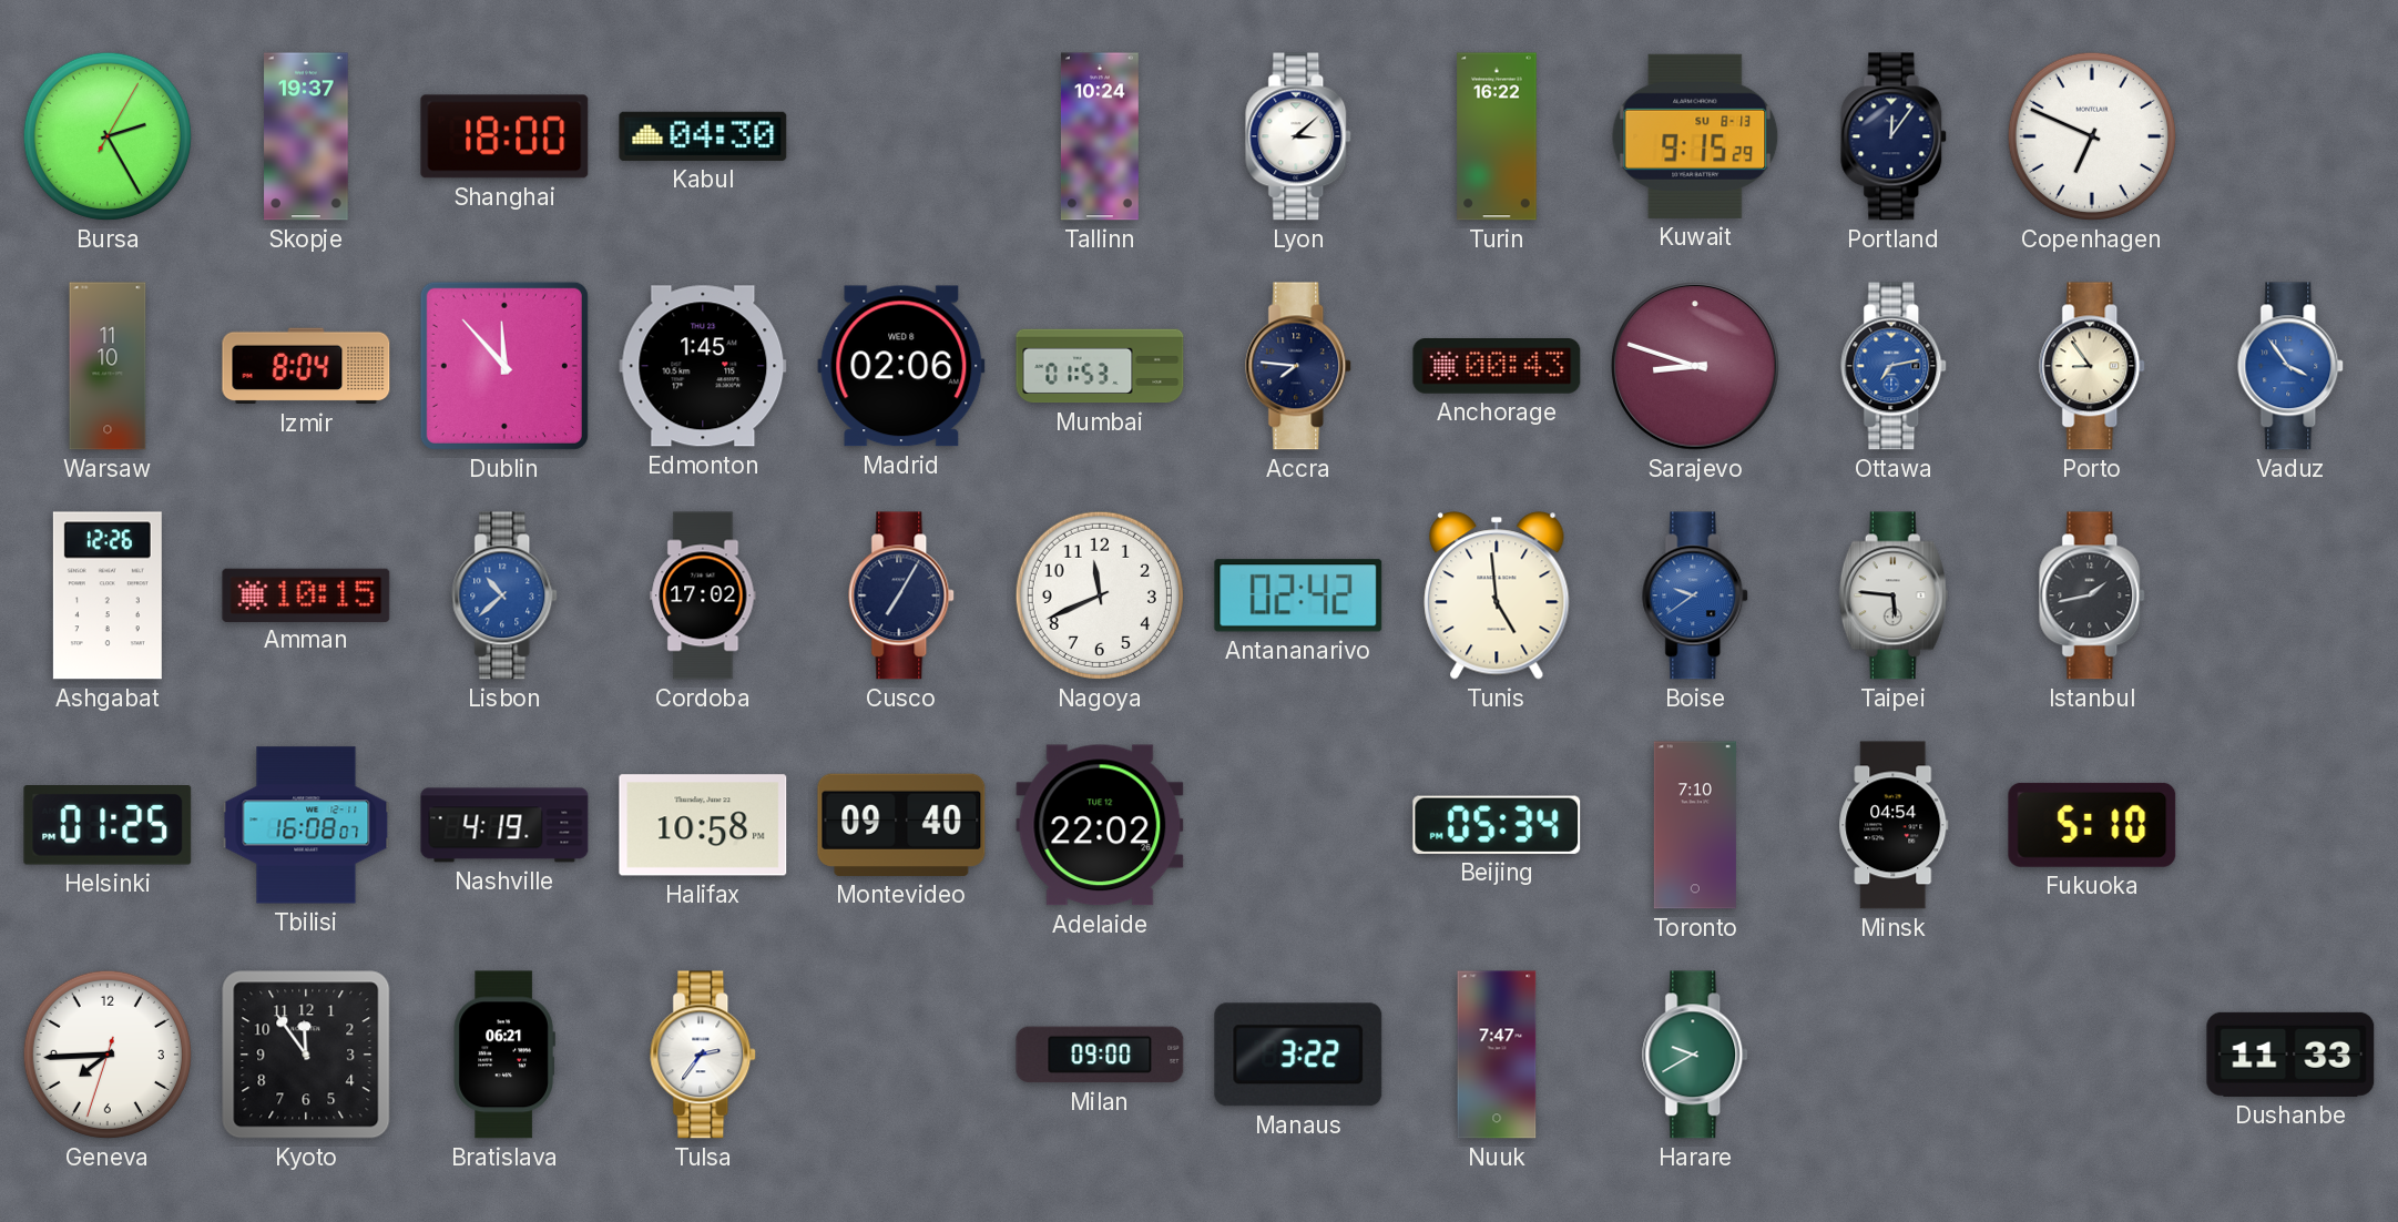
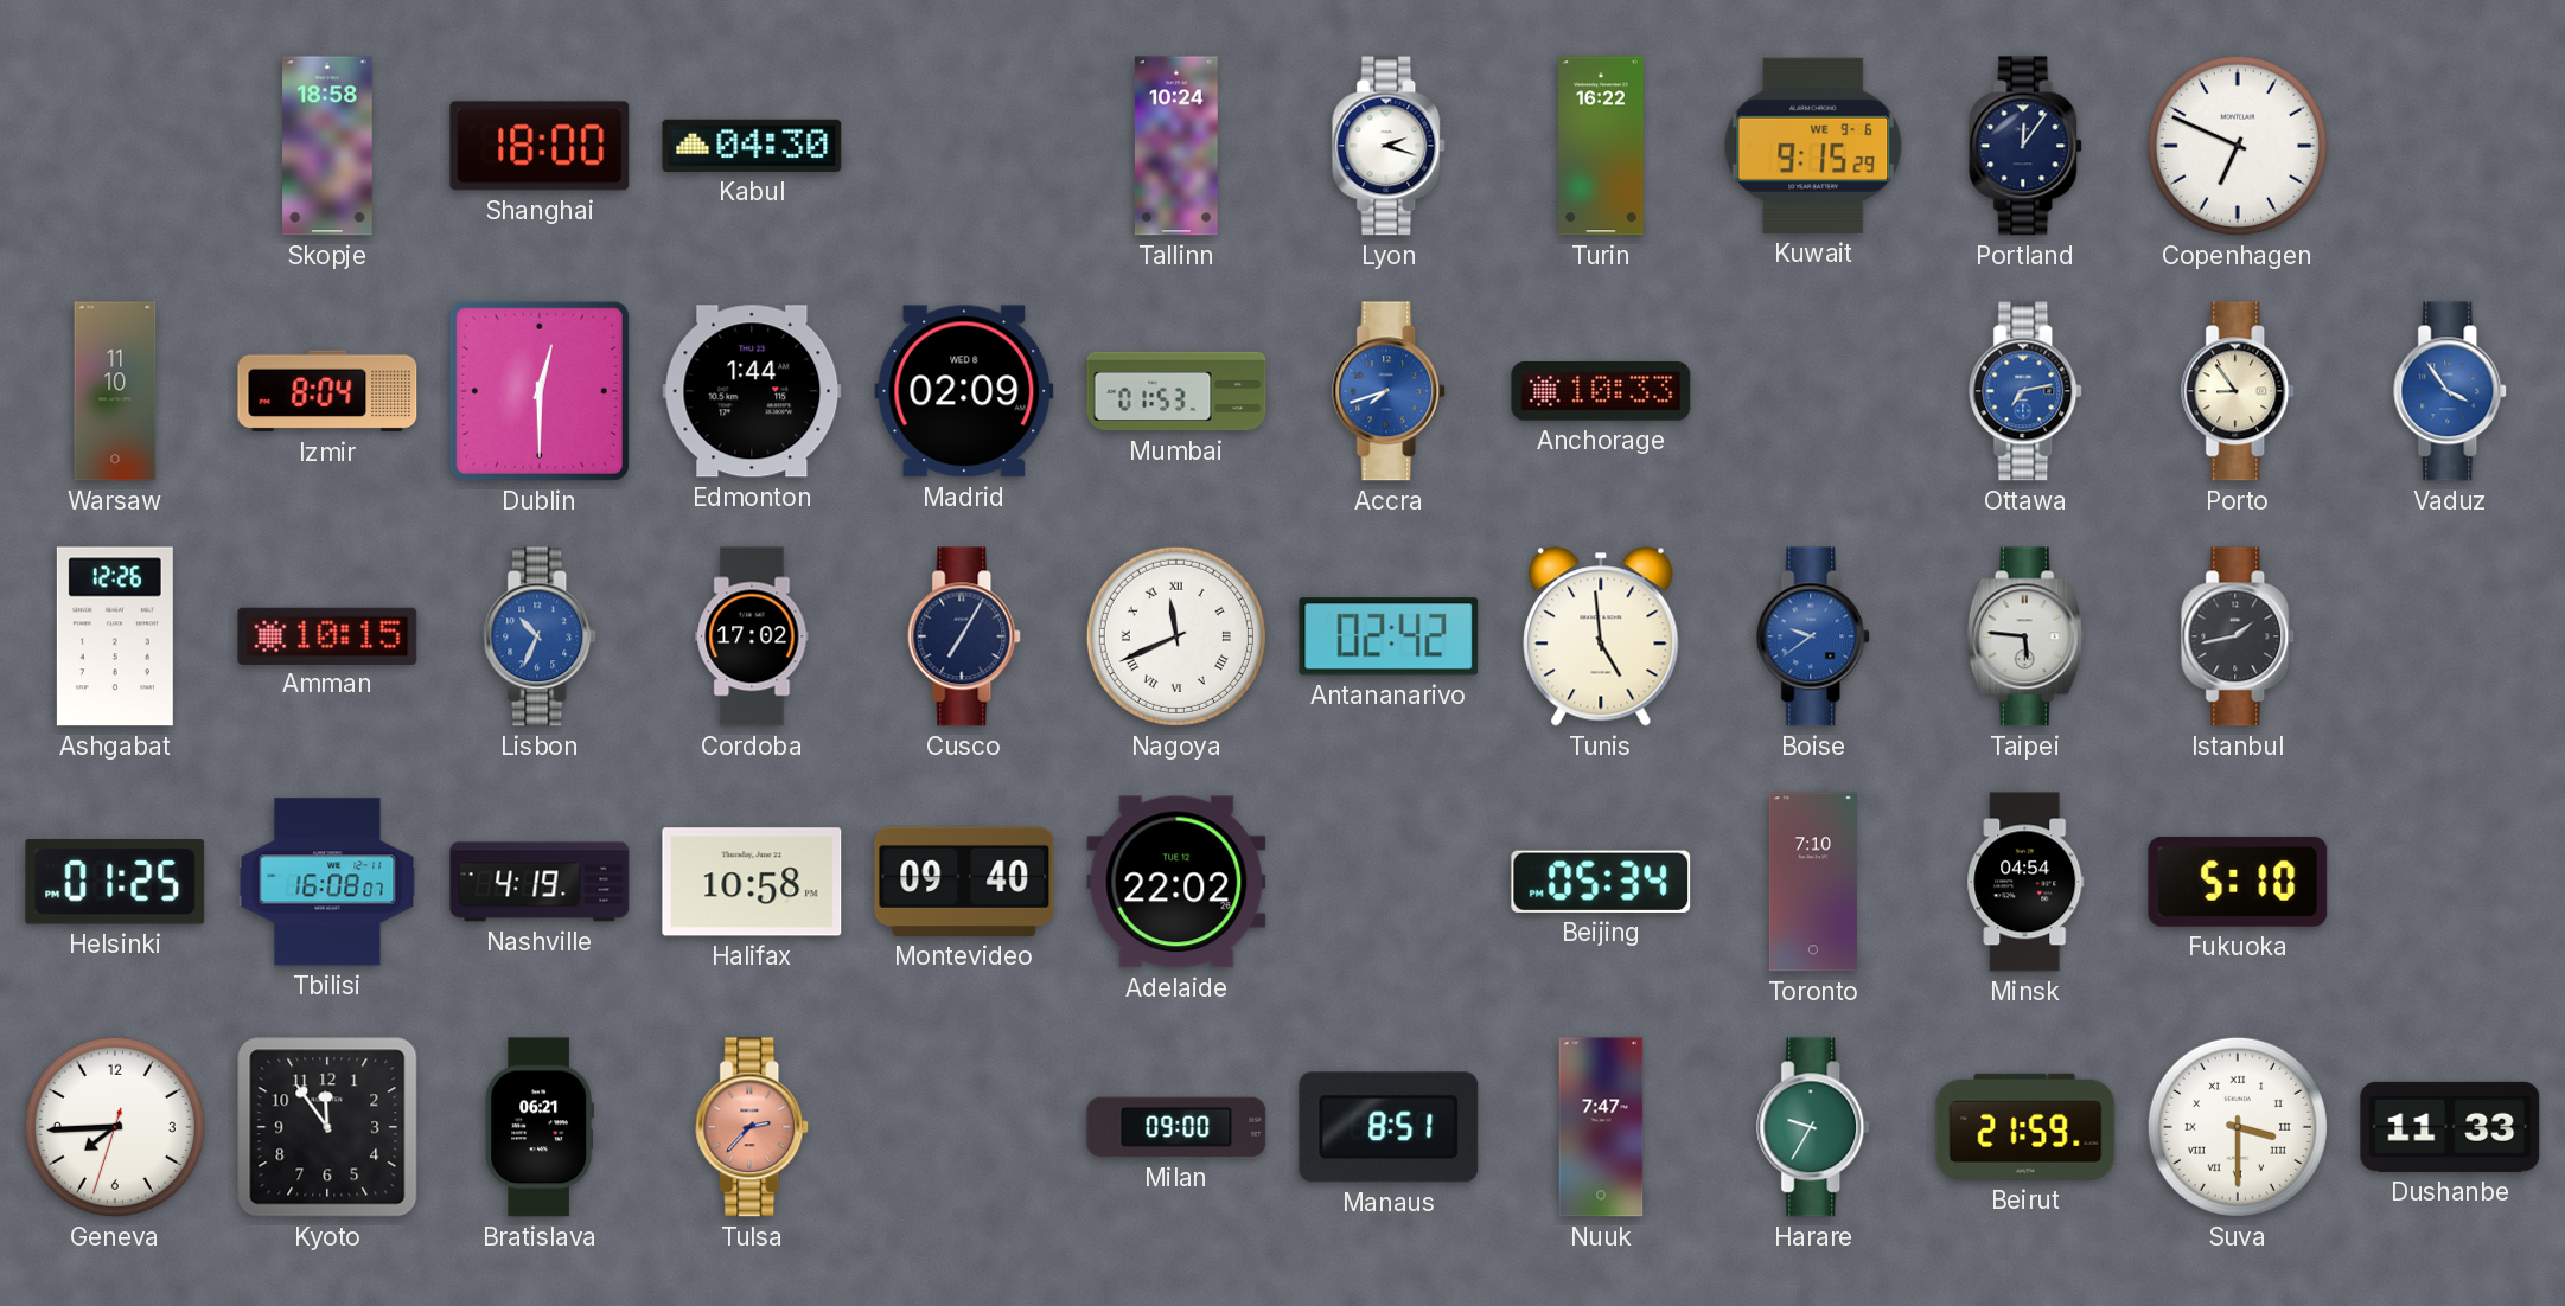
Bursa: 2:25 -> none (108, 136)
Skopje: 19:37 -> 18:58 (327, 146)
Lyon: 3:08 -> 2:18 (1390, 146)
Kuwait date: SU 8-13 -> WE 9-6 (1813, 146)
Dublin: 11:53 -> 12:30 (540, 391)
Edmonton: 1:45 -> 1:44 (752, 391)
Madrid: 02:06 -> 02:09 (964, 391)
Accra: 7:46 -> 7:42 (1390, 391)
Accra dial: navy -> blue (1390, 391)
Anchorage: 00:43 -> 10:33 (1601, 392)
Sarajevo: 8:48 -> none (1695, 366)
Lisbon: 10:38 -> 10:34 (541, 636)
Nagoya numerals: Arabic -> Roman (1176, 636)
Tulsa: 2:36 -> 2:37 (753, 1127)
Tulsa dial: white -> salmon (753, 1127)
Manaus: 3:22 -> 8:51 (1389, 1127)
Harare: 9:40 -> 9:35 (1814, 1127)
Beirut: none -> 21:59 (2025, 1127)
Suva: none -> 3:30 (2238, 1127)
